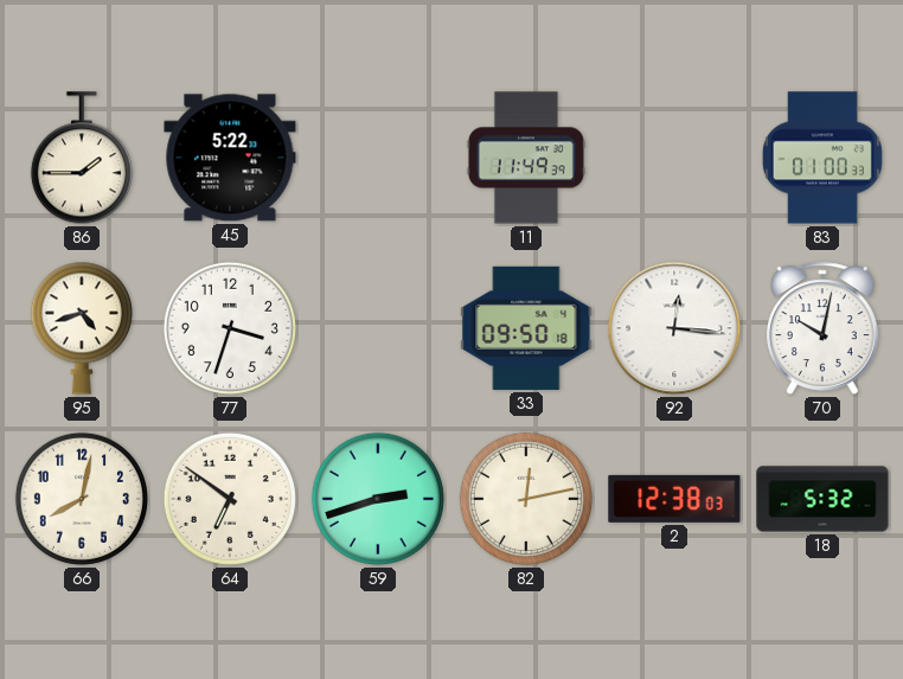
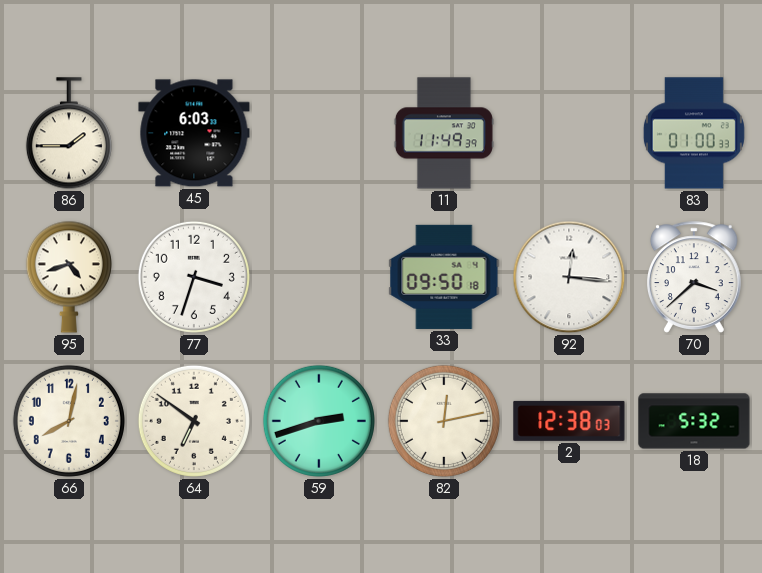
45: 5:22 -> 6:03 (194, 133)
70: 10:02 -> 3:38 (695, 277)
